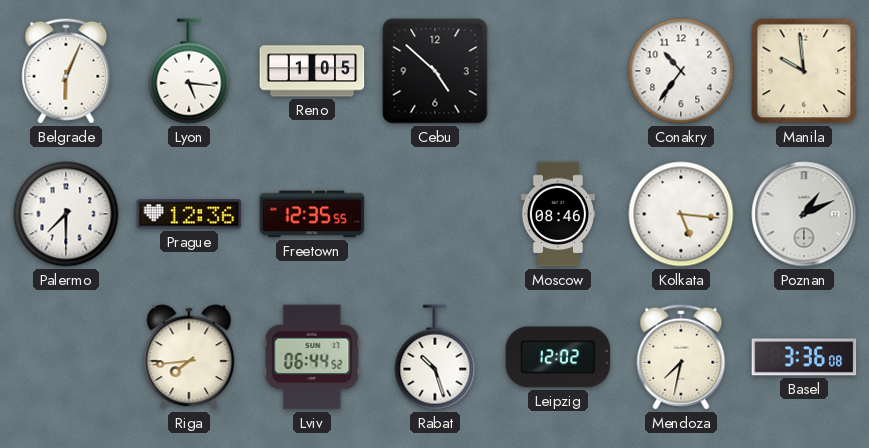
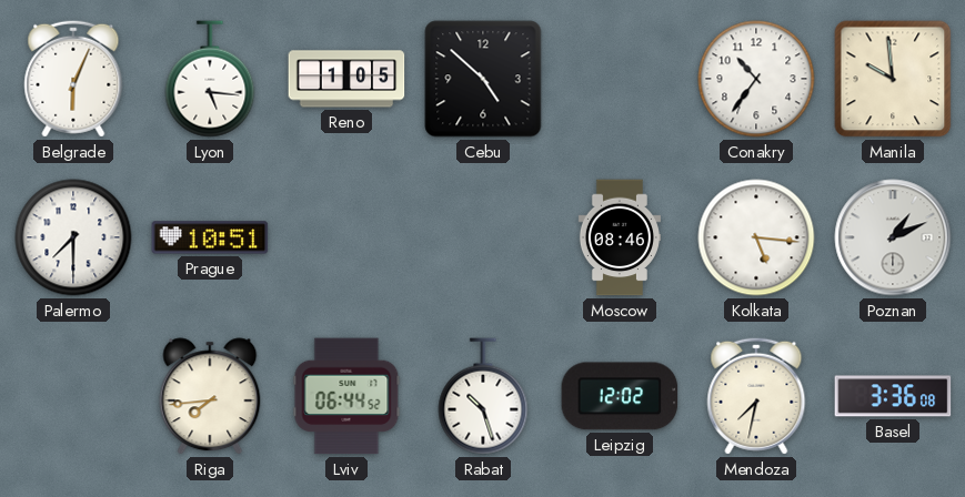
Prague: 12:36 -> 10:51 (210, 237)
Freetown: 12:35 -> none (312, 214)
